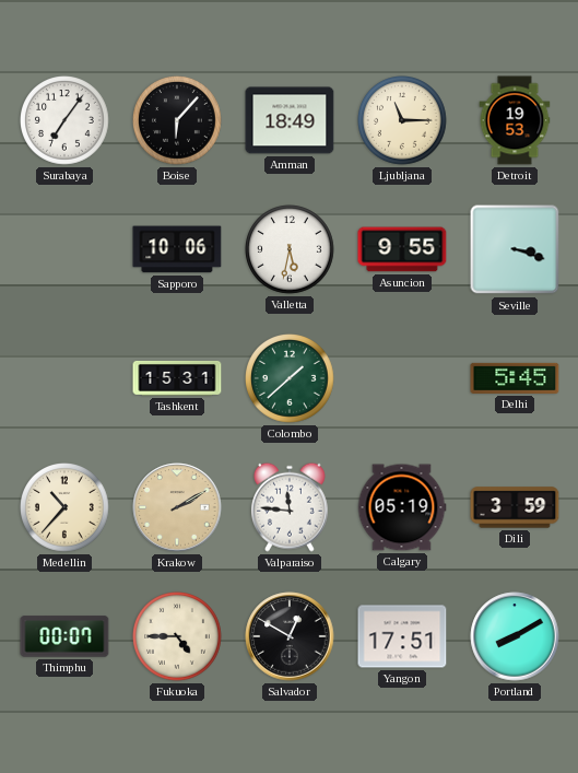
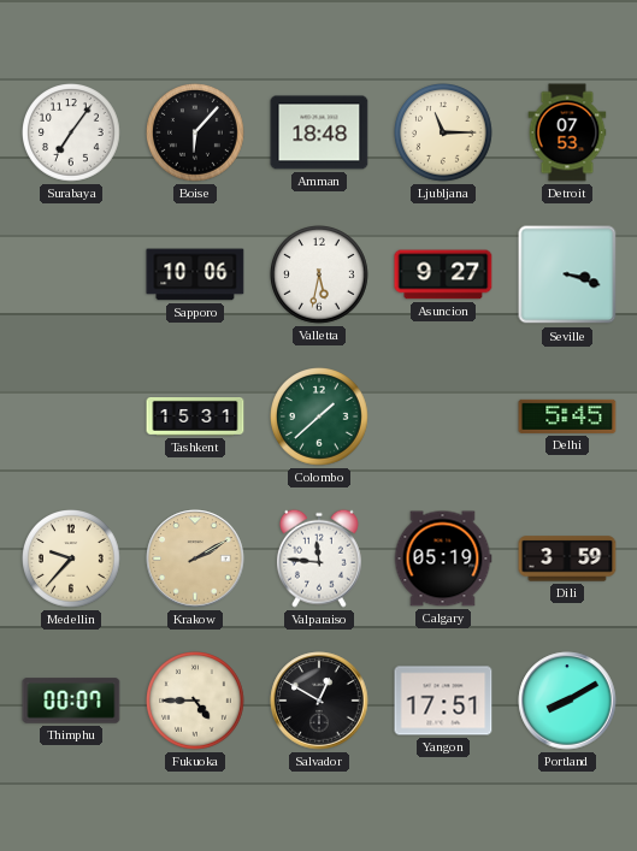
Amman: 18:49 -> 18:48 (319, 132)
Detroit: 19:53 -> 07:53 (567, 132)
Asuncion: 9:55 -> 9:27 (443, 274)
Medellin: 10:37 -> 9:37 (72, 560)
